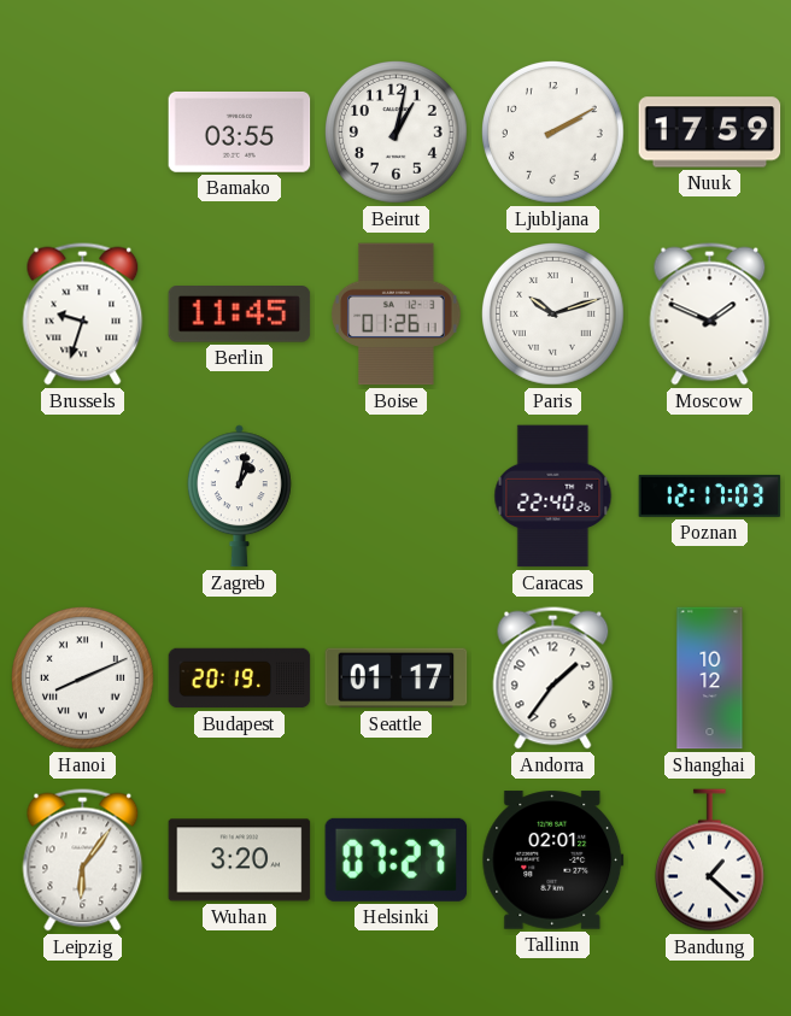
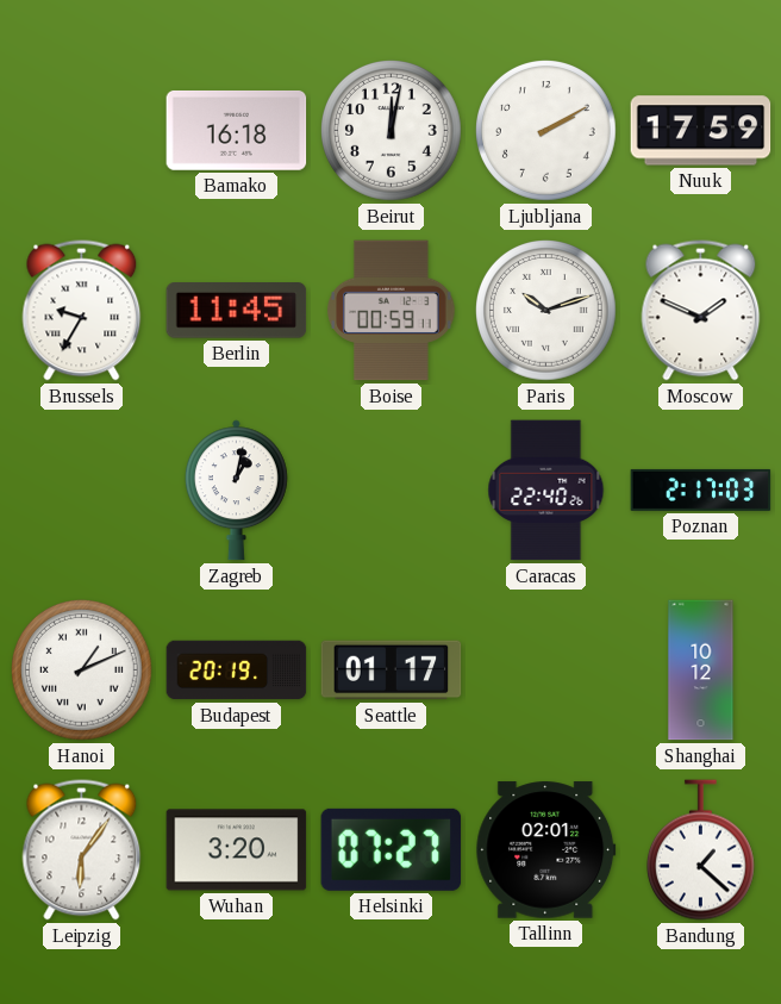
Bamako: 03:55 -> 16:18 (237, 131)
Beirut: 1:02 -> 12:02 (392, 131)
Brussels: 9:33 -> 9:35 (82, 311)
Boise: 01:26 -> 00:59 (392, 311)
Poznan: 12:17 -> 2:17 (701, 489)
Hanoi: 8:11 -> 1:11 (82, 671)
Andorra: 1:36 -> none (553, 679)
